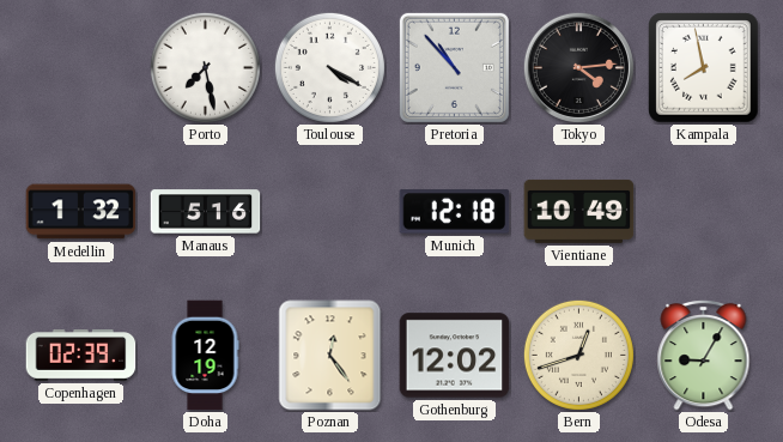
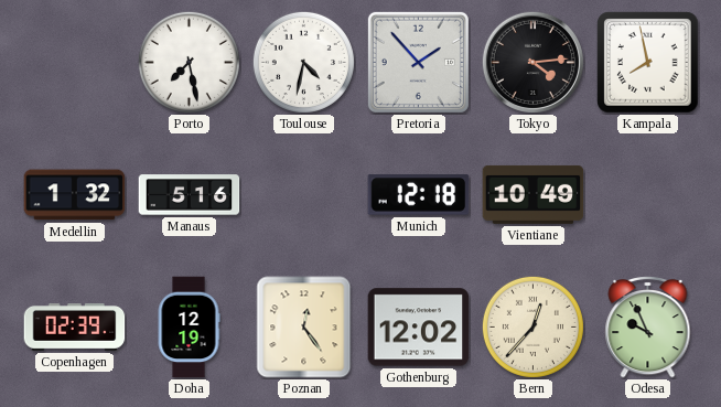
Toulouse: 4:20 -> 4:32 (303, 62)
Pretoria: 10:53 -> 1:53 (418, 62)
Bern: 12:42 -> 12:37 (532, 326)
Odesa: 9:05 -> 9:56 (648, 326)
